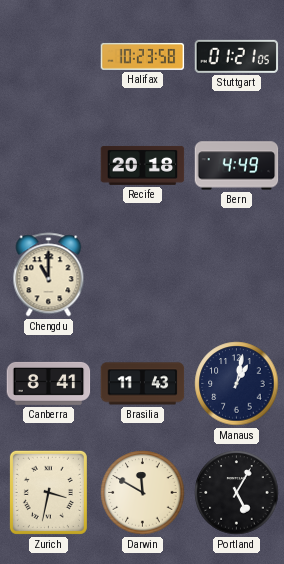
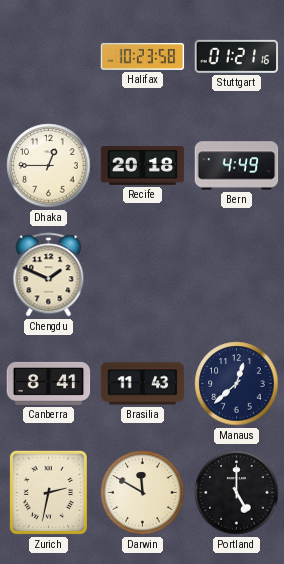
Stuttgart: 01:21:05 -> 01:21:16 (237, 56)
Dhaka: none -> 12:45 (49, 166)
Chengdu: 11:00 -> 1:49 (49, 275)
Manaus: 1:02 -> 12:38 (237, 384)
Zurich: 3:32 -> 2:32 (48, 492)
Portland: 5:05 -> 5:00 (237, 493)
